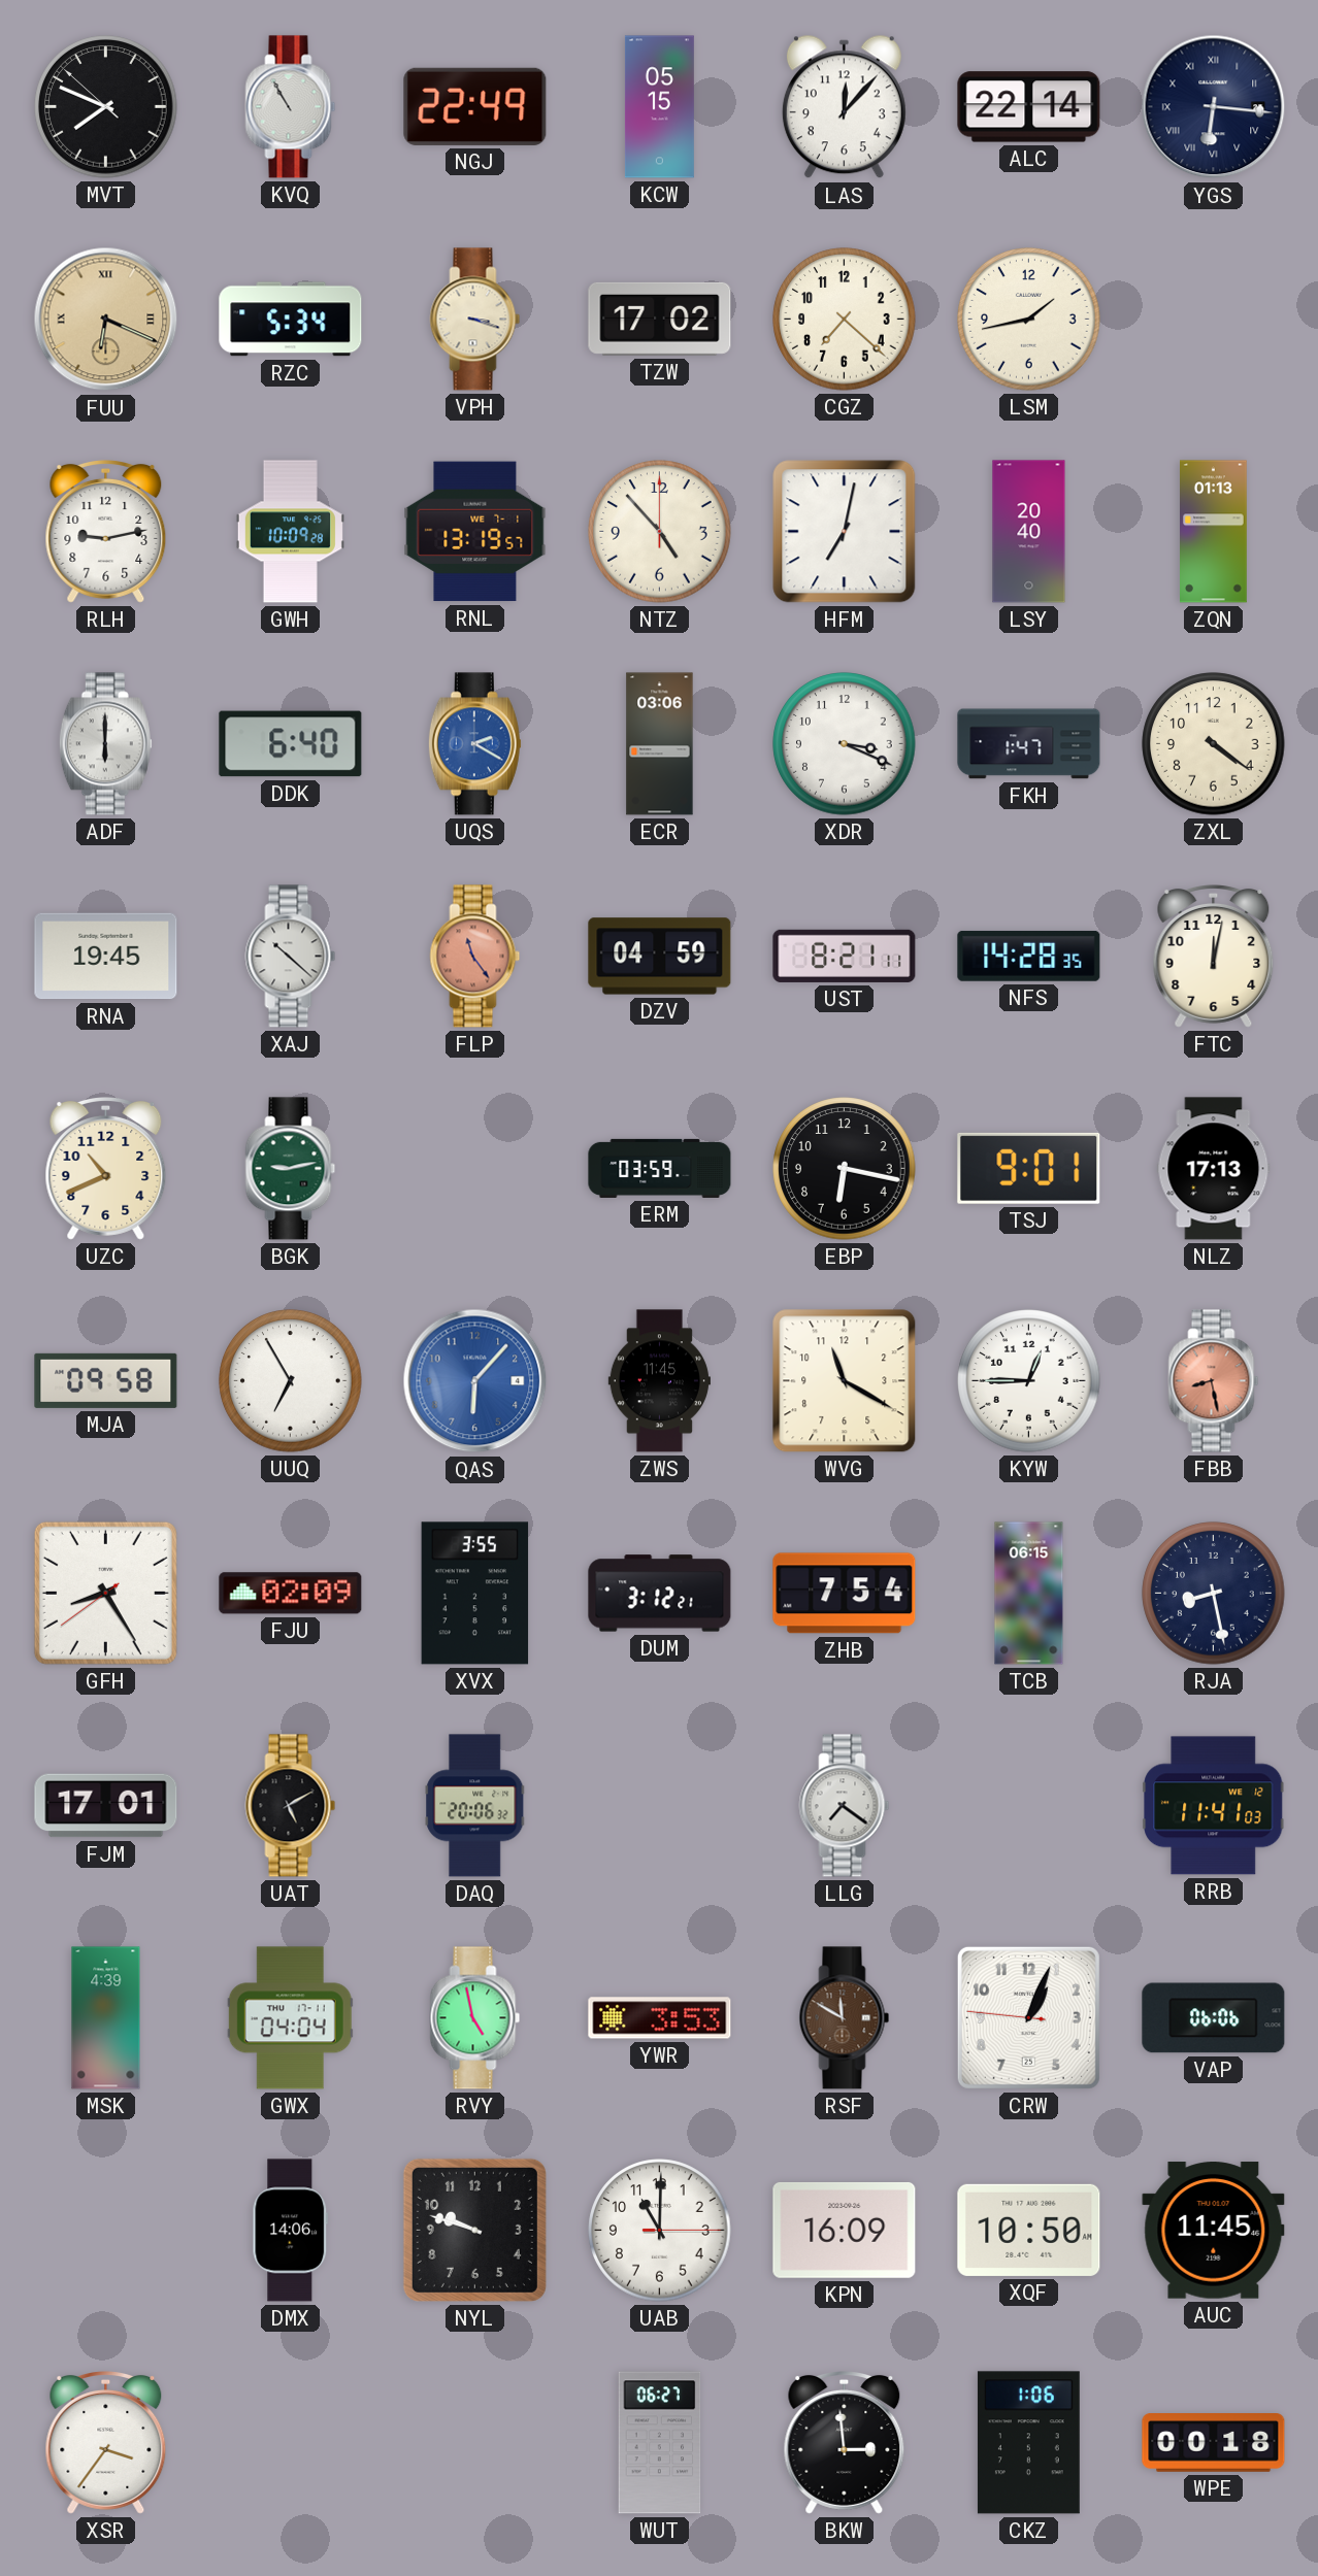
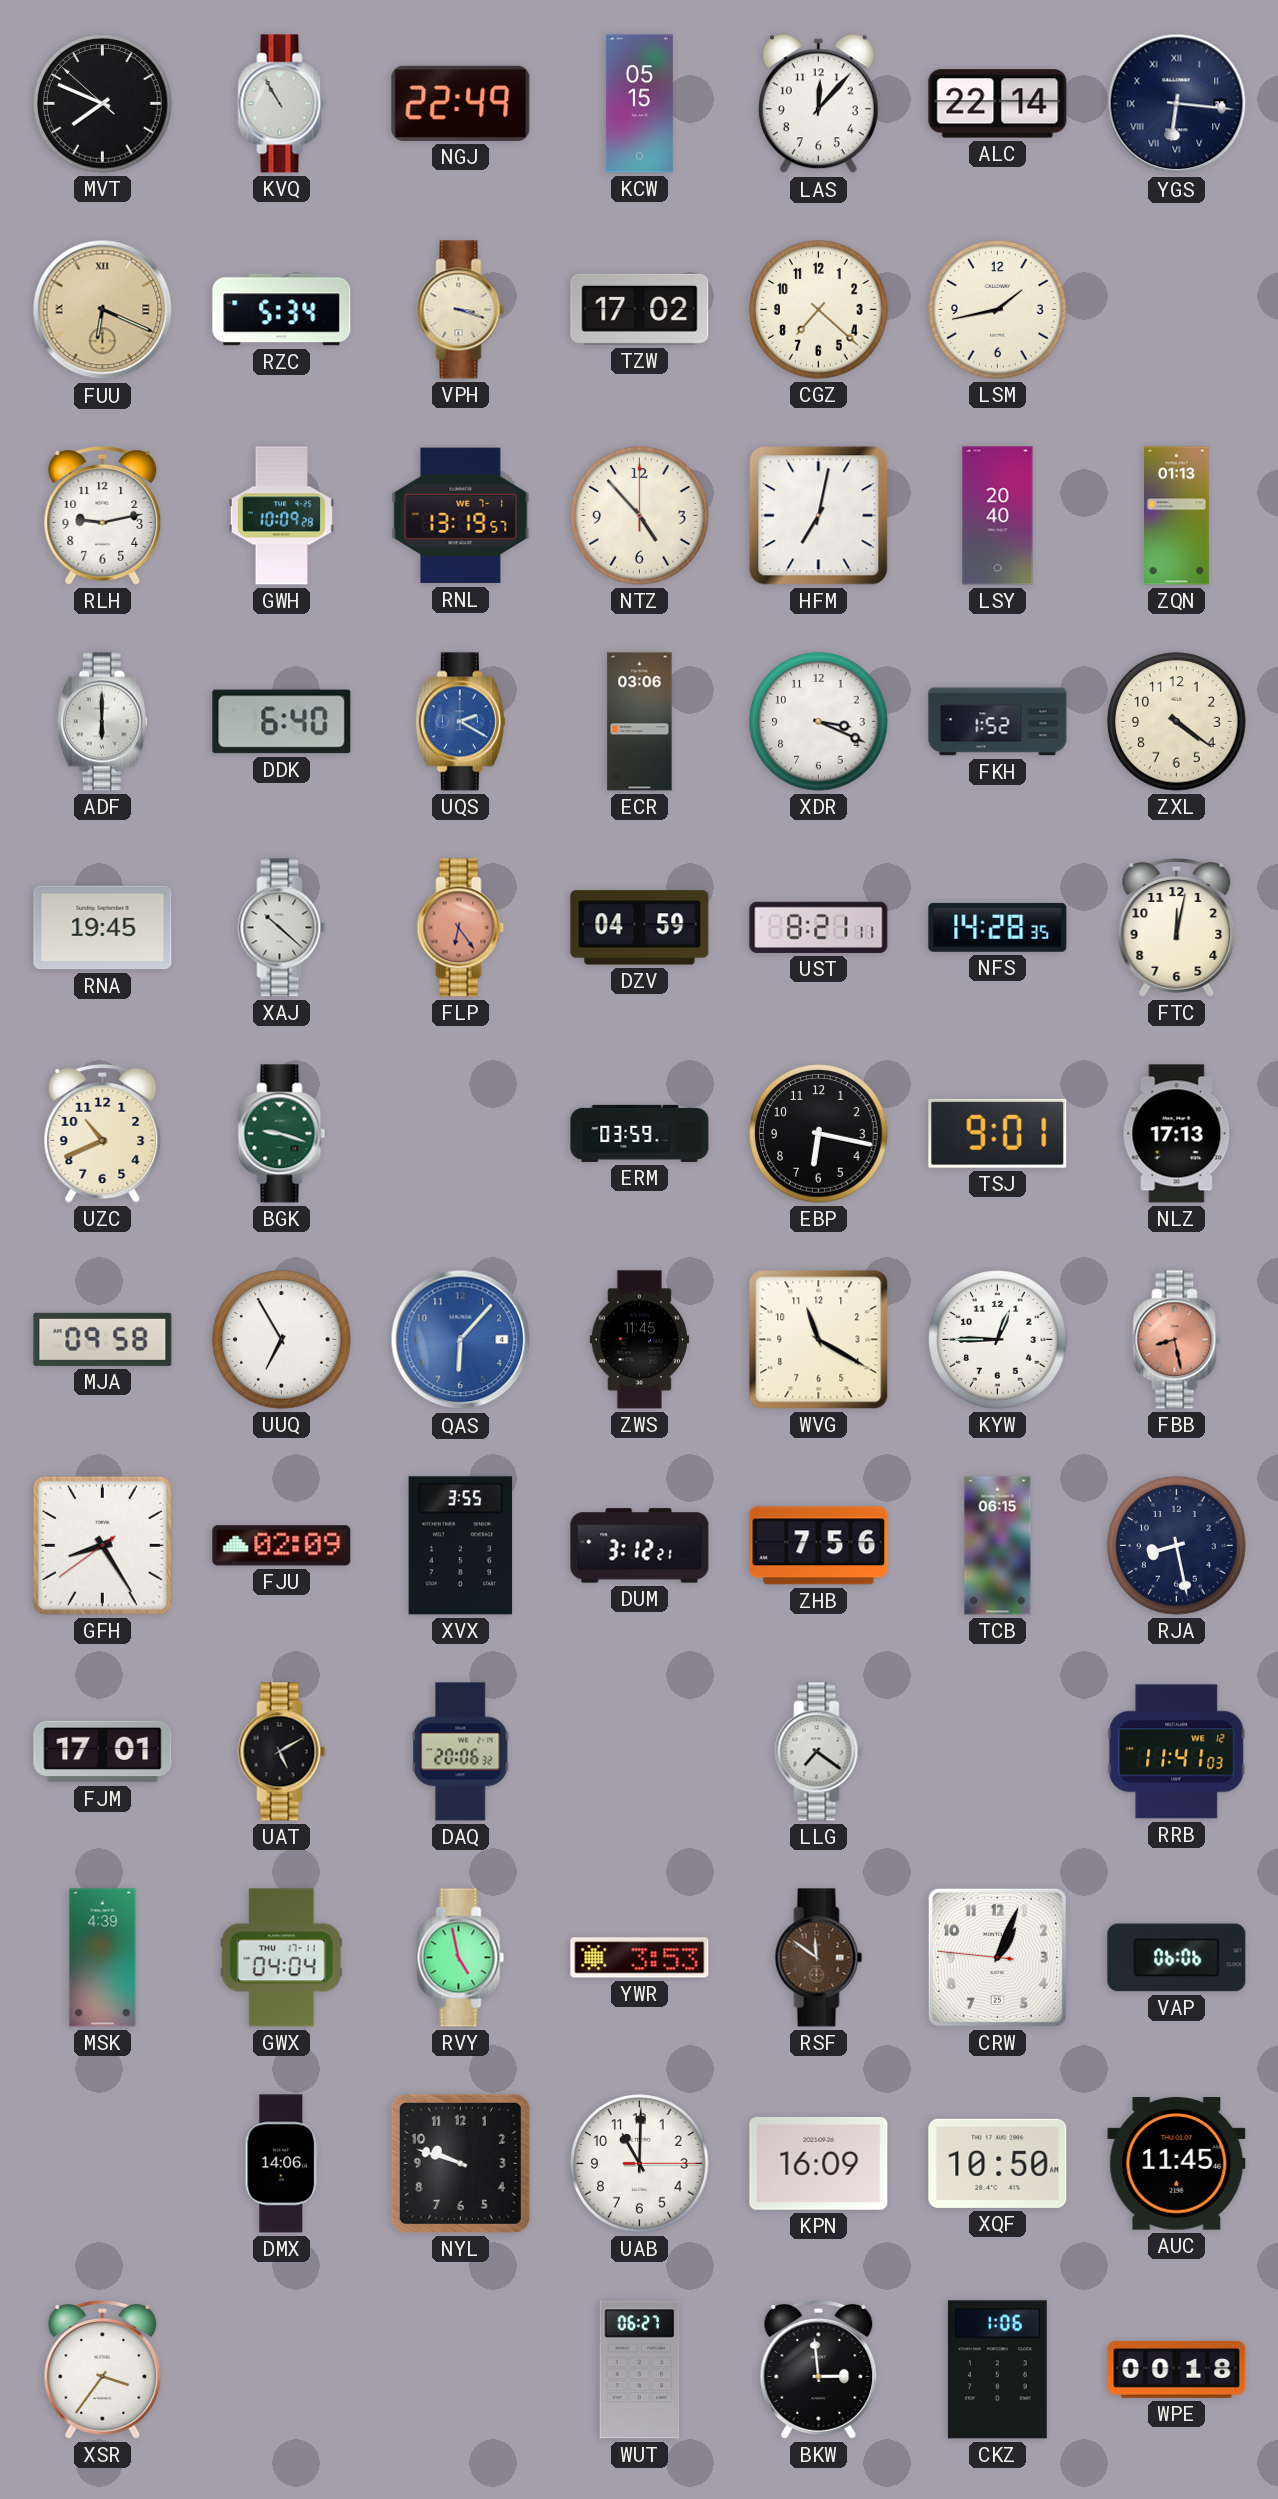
FKH: 1:47 -> 1:52 (998, 722)
FLP: 11:24 -> 6:24 (461, 928)
BGK: 9:13 -> 9:18 (282, 1134)
ZHB: 7:54 -> 7:56 (819, 1546)
RSF: 11:50 -> 11:51 (819, 1958)
